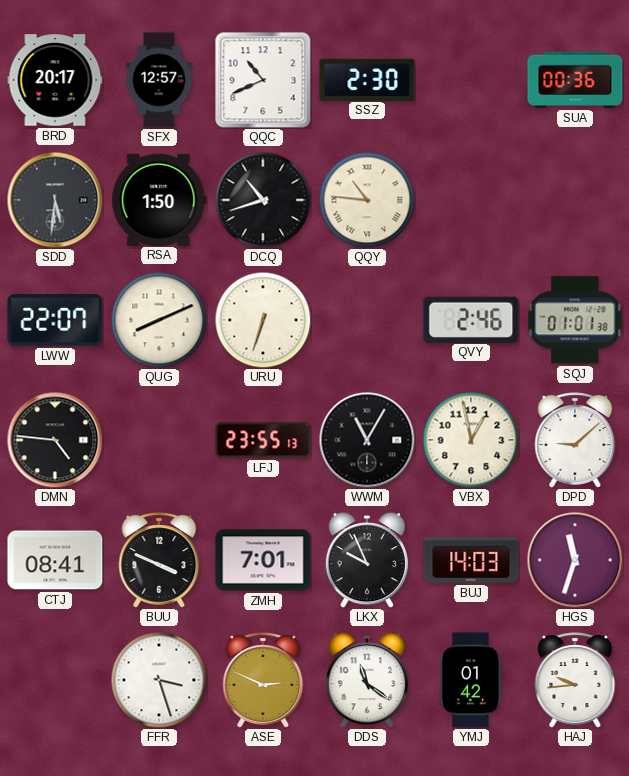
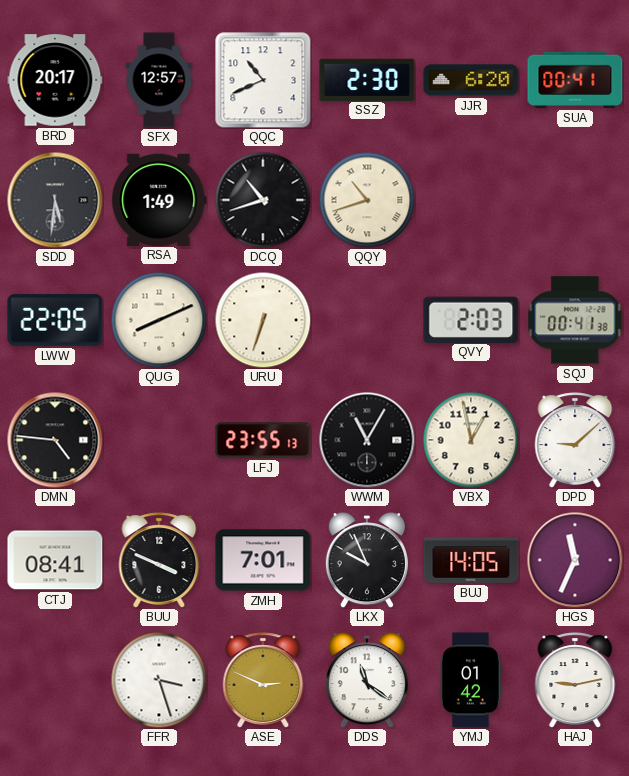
JJR: none -> 6:20 (471, 80)
SUA: 00:36 -> 00:41 (575, 80)
RSA: 1:50 -> 1:49 (159, 199)
QQY: 10:46 -> 10:42 (367, 200)
LWW: 22:07 -> 22:05 (55, 320)
QVY: 2:46 -> 2:03 (471, 319)
SQJ: 01:01 -> 00:41 (575, 320)
BUJ: 14:03 -> 14:05 (471, 560)
HGS: 11:33 -> 11:34 (575, 560)
HAJ: 9:44 -> 9:13 (575, 680)
